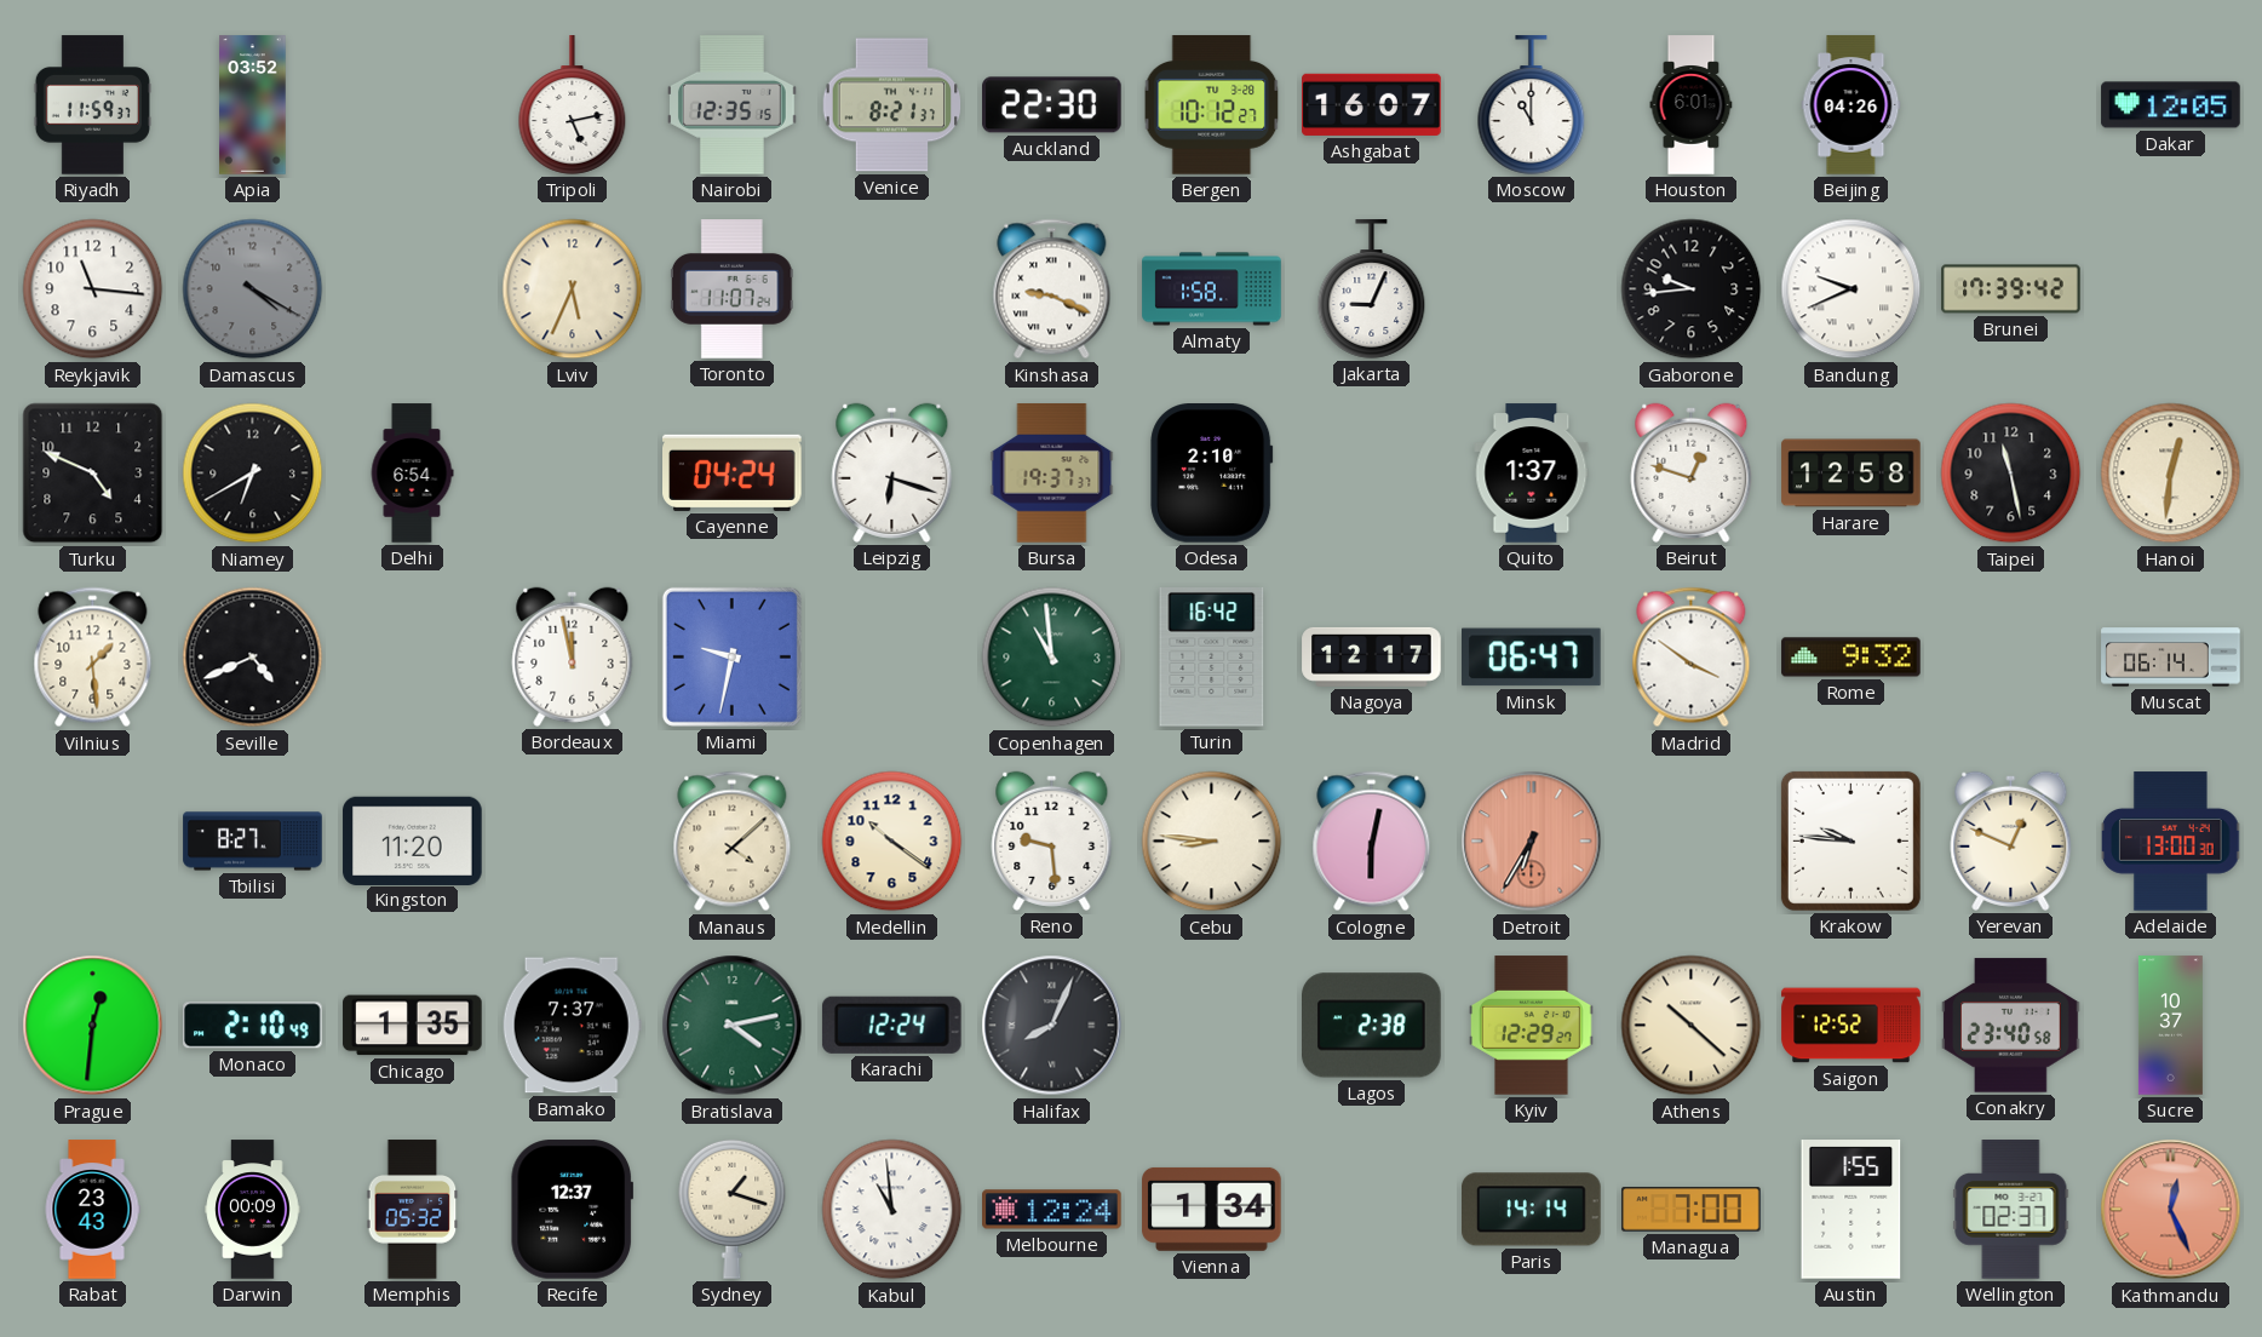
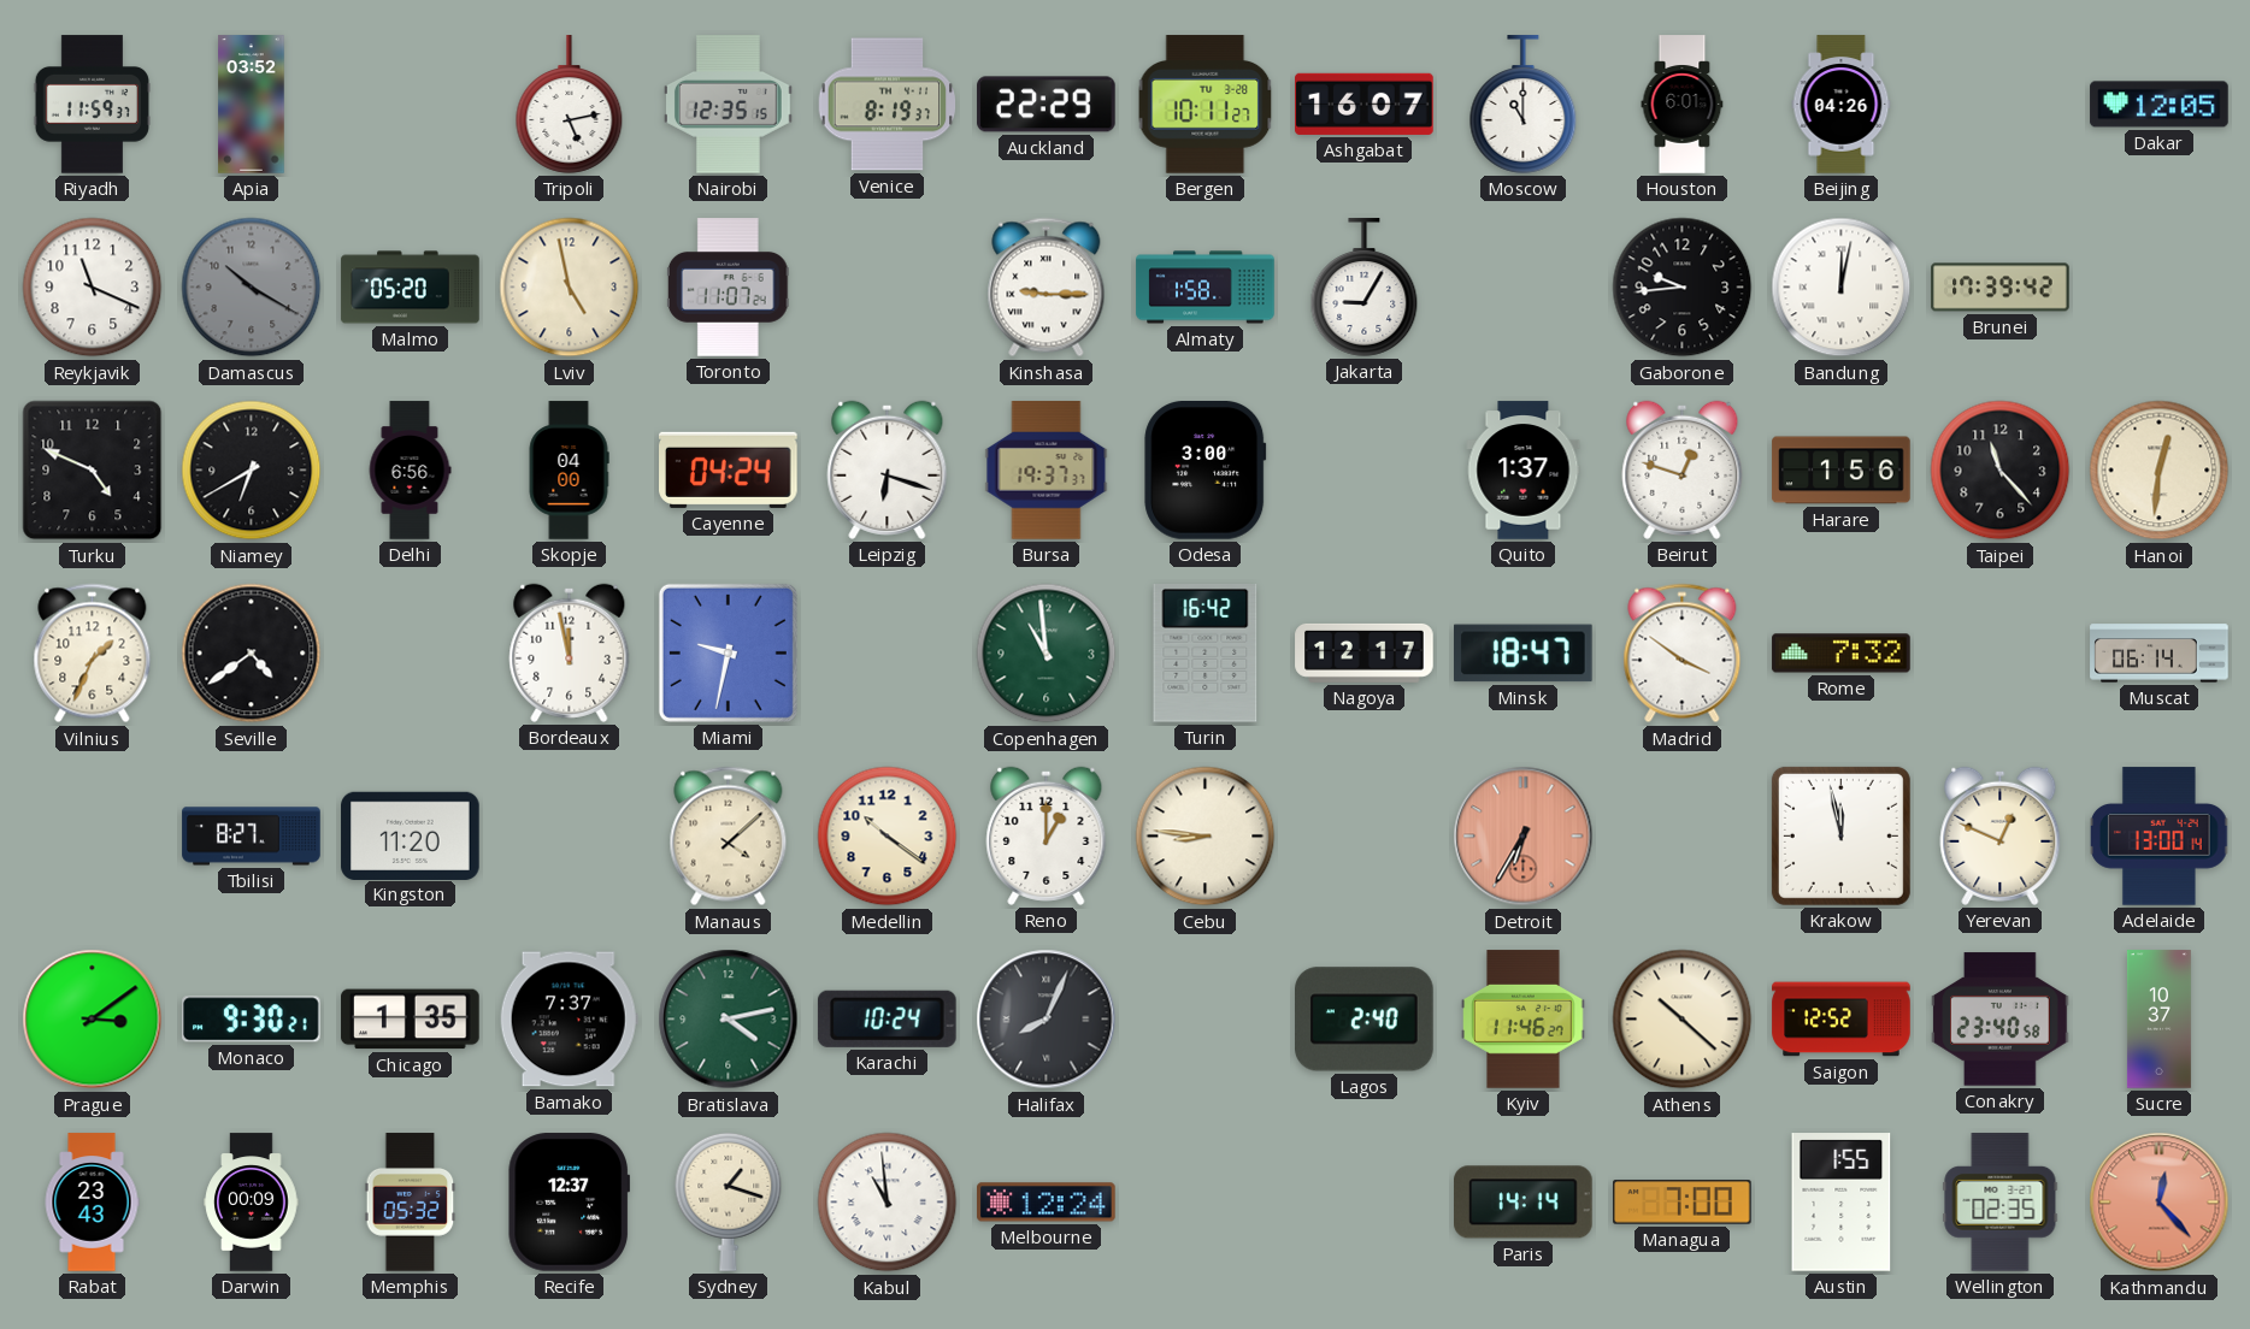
Venice: 8:21 -> 8:19 (888, 105)
Auckland: 22:30 -> 22:29 (1047, 105)
Bergen: 10:12 -> 10:11 (1206, 105)
Reykjavik: 11:16 -> 11:19 (93, 288)
Damascus: 4:20 -> 10:20 (252, 288)
Malmo: none -> 05:20 (411, 288)
Lviv: 5:34 -> 4:58 (570, 288)
Kinshasa: 9:19 -> 9:15 (1047, 288)
Jakarta: 9:04 -> 9:05 (1365, 288)
Bandung: 9:41 -> 12:02 (1842, 288)
Delhi: 6:54 -> 6:56 (410, 471)
Skopje: none -> 04:00 (569, 471)
Odesa: 2:10 -> 3:00 (1206, 471)
Harare: 12:58 -> 1:56 (1842, 471)
Taipei: 11:28 -> 11:23 (2001, 471)
Vilnius: 1:29 -> 1:34 (93, 654)
Seville: 4:41 -> 4:39 (252, 654)
Minsk: 06:47 -> 18:47 (1524, 654)
Rome: 9:32 -> 7:32 (1842, 654)
Reno: 9:29 -> 1:00 (1047, 835)
Cologne: 6:02 -> none (1372, 842)
Krakow: 9:46 -> 11:58 (1840, 835)
Adelaide: 13:00:30 -> 13:00:14 (2161, 837)
Prague: 12:31 -> 3:09 (93, 1020)
Monaco: 2:10 -> 9:30 (252, 1020)
Karachi: 12:24 -> 10:24 (887, 1018)
Lagos: 2:38 -> 2:40 (1365, 1020)
Kyiv: 12:29 -> 11:46 (1524, 1020)
Vienna: 1:34 -> none (1212, 1209)
Wellington: 02:37 -> 02:35 (2001, 1203)
Kathmandu: 12:26 -> 12:23 (2160, 1203)
